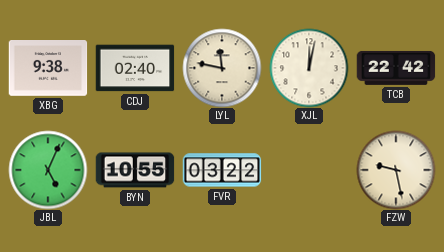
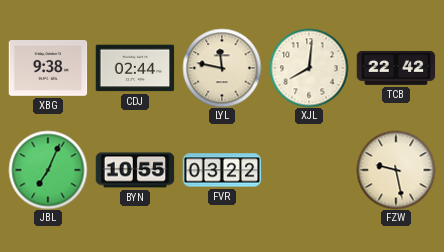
CDJ: 02:40 -> 02:44 (135, 68)
XJL: 12:02 -> 8:01 (309, 68)
JBL: 5:04 -> 7:04 (48, 170)
